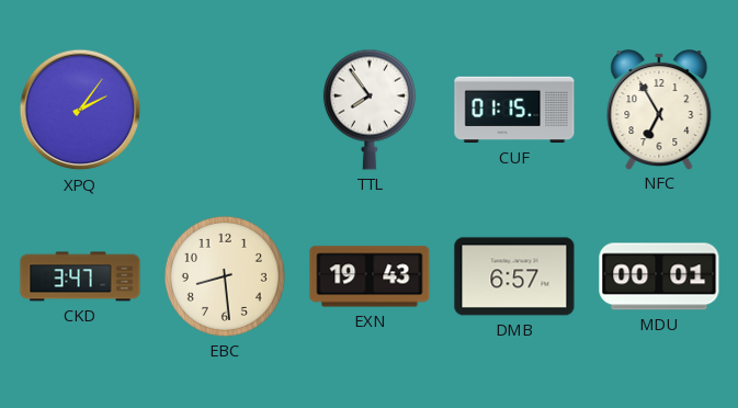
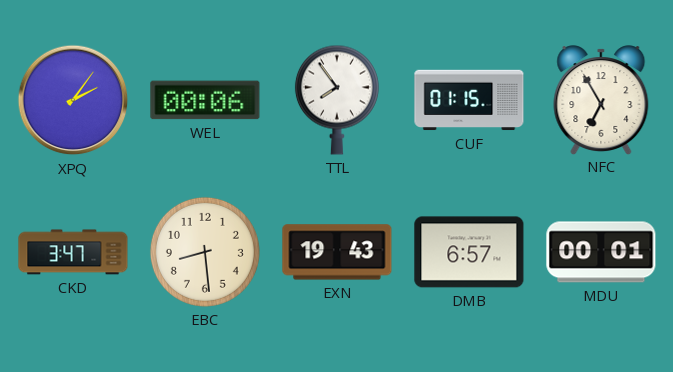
WEL: none -> 00:06 (205, 100)
